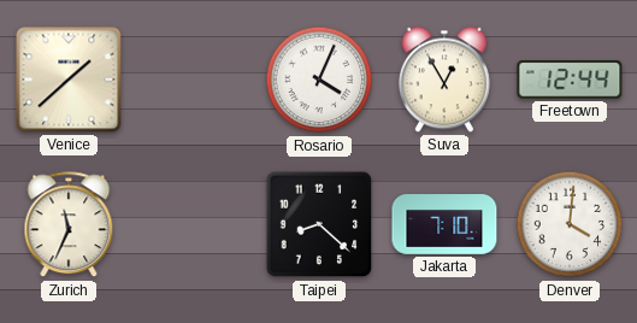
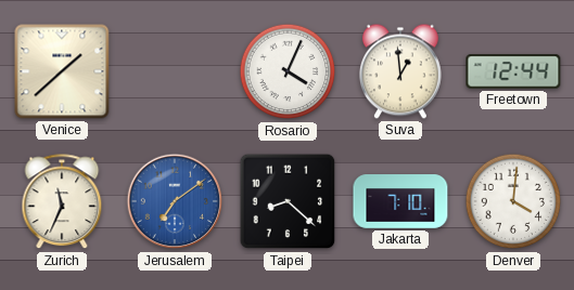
Suva: 12:55 -> 12:59 (400, 71)
Jerusalem: none -> 7:09 (175, 201)
